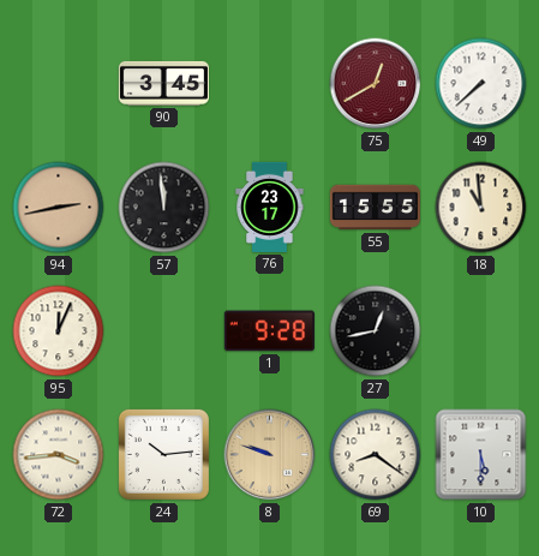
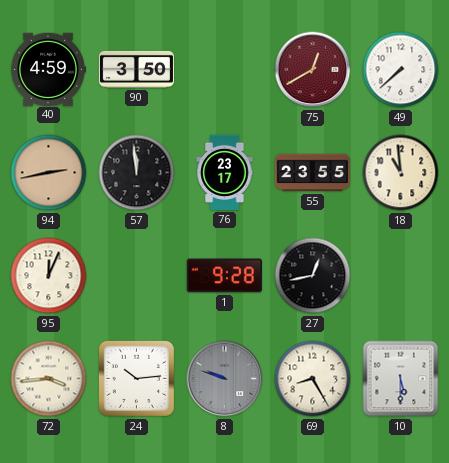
40: none -> 4:59 (49, 69)
90: 3:45 -> 3:50 (136, 69)
55: 15:55 -> 23:55 (312, 173)
8 dial: champagne -> grey (225, 379)
69: 8:21 -> 8:25 (313, 379)
